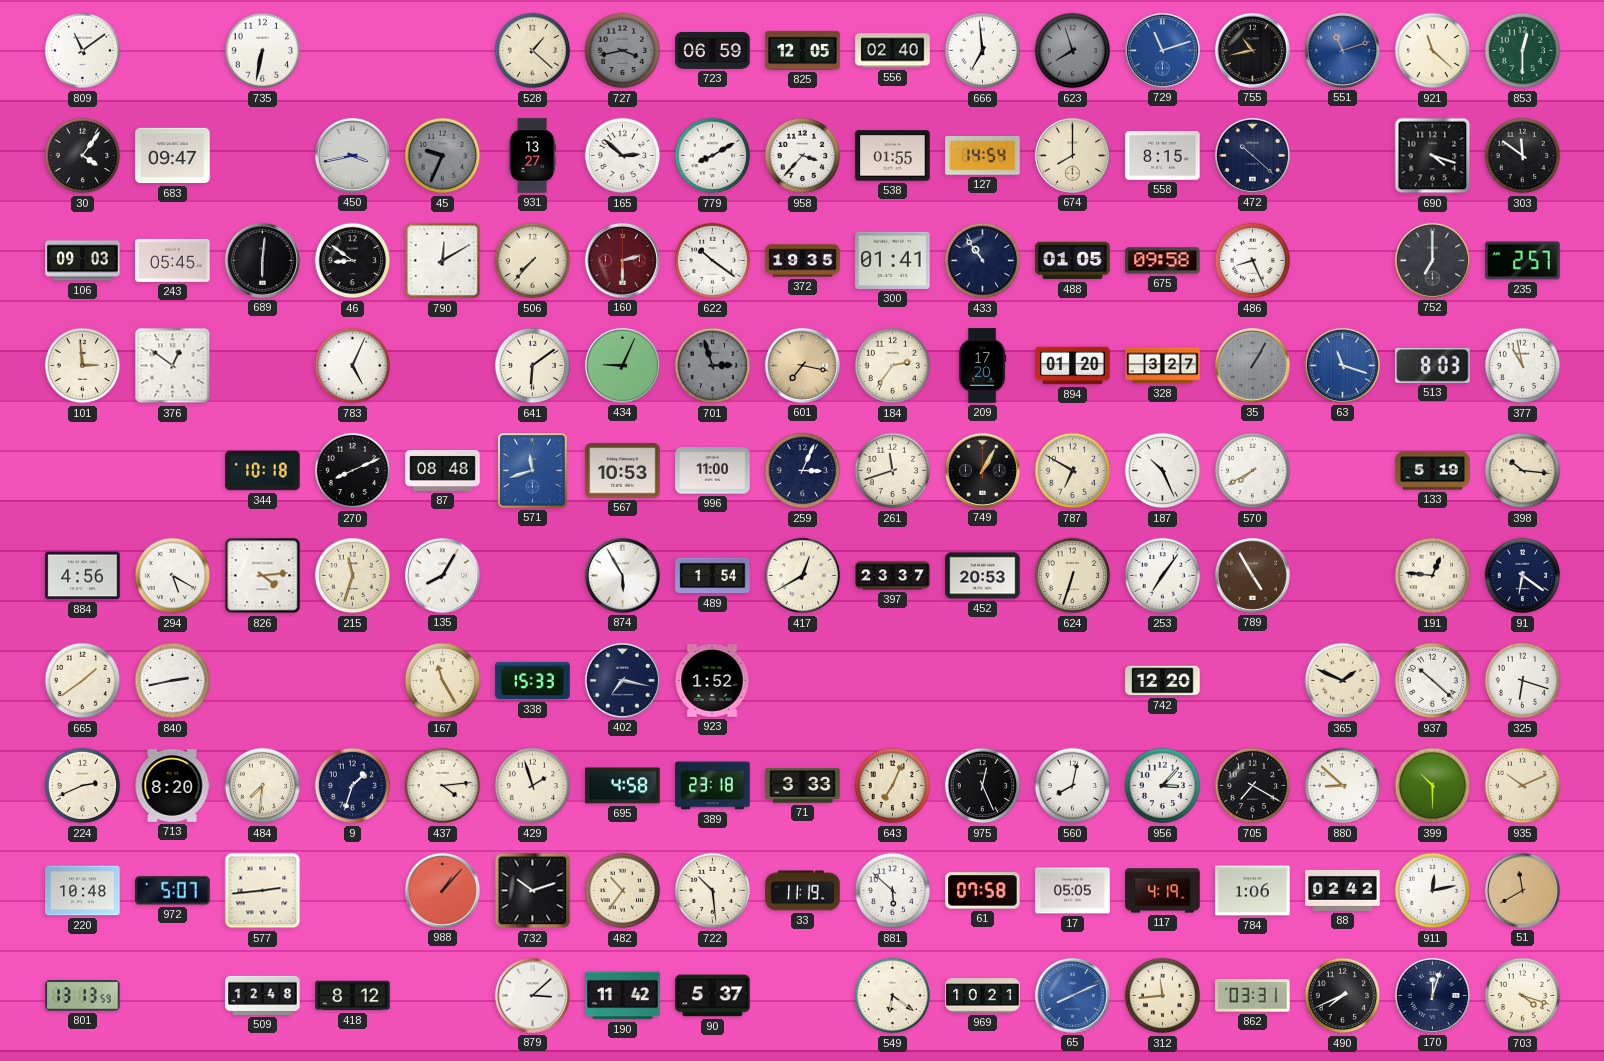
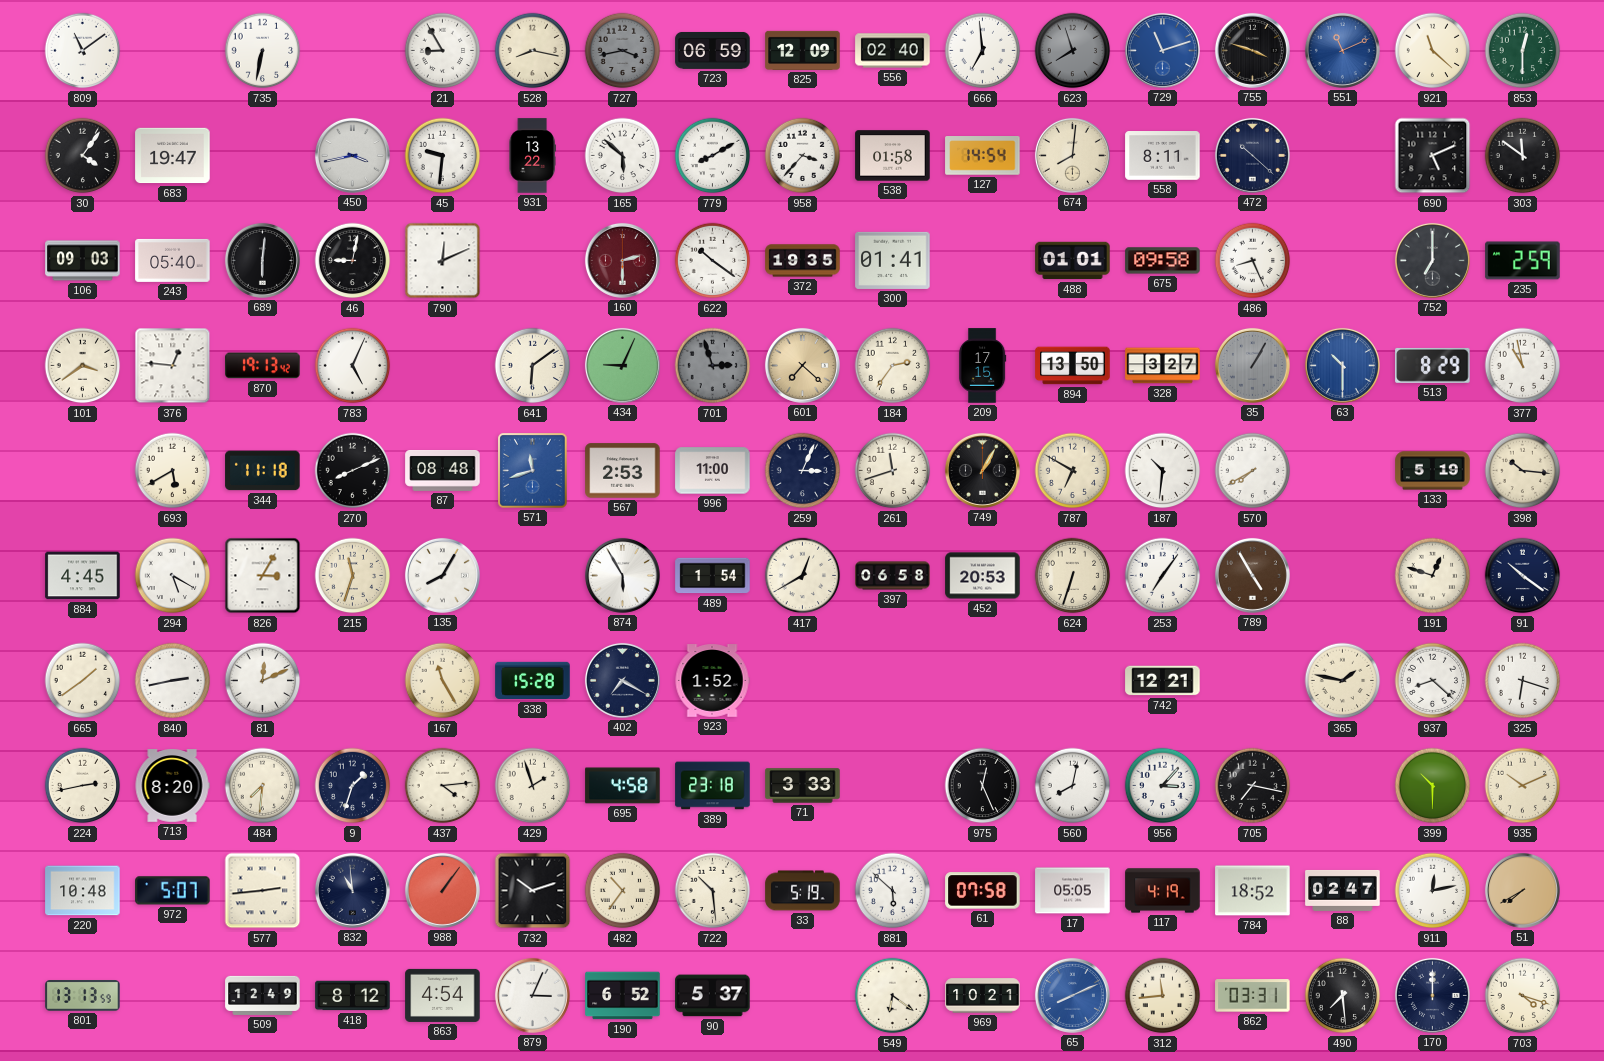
21: none -> 8:55 (443, 51)
528: 1:22 -> 8:17 (533, 51)
825: 12:05 -> 12:09 (803, 50)
755: 10:43 -> 3:48 (1252, 50)
551: 11:12 -> 11:11 (1342, 50)
683: 09:47 -> 19:47 (173, 156)
45: 9:34 -> 9:31 (443, 156)
45 dial: grey -> white (443, 156)
931: 13:27 -> 13:22 (532, 156)
165: 2:52 -> 5:52 (623, 156)
538: 01:55 -> 01:58 (893, 156)
674: 8:00 -> 8:01 (1072, 155)
558: 8:15 -> 8:11 (1163, 156)
690: 4:18 -> 5:11 (1433, 156)
243: 05:45 -> 05:40 (173, 260)
46: 8:51 -> 9:02 (353, 261)
790: 12:10 -> 12:11 (443, 261)
506: 7:37 -> none (533, 261)
433: 10:54 -> none (983, 261)
488: 01:05 -> 01:01 (1073, 261)
235: 2:57 -> 2:59 (1523, 261)
101: 2:59 -> 3:39 (83, 366)
376: 12:51 -> 12:46 (173, 366)
870: none -> 19:13 (263, 366)
601: 7:17 -> 7:22 (802, 365)
209: 17:20 -> 17:15 (982, 366)
894: 01:20 -> 13:50 (1073, 366)
63: 11:18 -> 10:30 (1342, 365)
513: 8:03 -> 8:29 (1433, 365)
693: none -> 5:40 (173, 471)
344: 10:18 -> 11:18 (263, 471)
567: 10:53 -> 2:53 (623, 471)
187: 10:26 -> 10:31 (1163, 471)
884: 4:56 -> 4:45 (83, 576)
826: 4:14 -> 3:05 (263, 576)
397: 23:37 -> 06:58 (893, 576)
191: 12:46 -> 12:48 (1433, 576)
91: 6:21 -> 10:21 (1523, 576)
81: none -> 12:11 (263, 681)
338: 15:33 -> 15:28 (533, 681)
402: 7:17 -> 7:20 (622, 680)
742: 12:20 -> 12:21 (1163, 681)
365: 1:49 -> 1:47 (1343, 681)
937: 10:22 -> 8:22 (1433, 681)
224: 2:41 -> 2:43 (83, 786)
643: 7:04 -> none (893, 786)
705: 7:20 -> 7:17 (1253, 786)
880: 8:52 -> none (1343, 786)
832: none -> 10:59 (352, 890)
988: 1:07 -> 1:06 (442, 890)
33: 11:19 -> 5:19 (803, 891)
784: 1:06 -> 18:52 (1253, 891)
88: 02:42 -> 02:47 (1343, 890)
51: 11:40 -> 7:40 (1522, 890)
509: 12:48 -> 12:49 (263, 995)
863: none -> 4:54 (443, 995)
879: 3:08 -> 3:04 (532, 995)
190: 11:42 -> 6:52 (623, 996)
490: 7:41 -> 7:29 (1343, 996)
170: 12:03 -> 12:00 (1432, 995)
